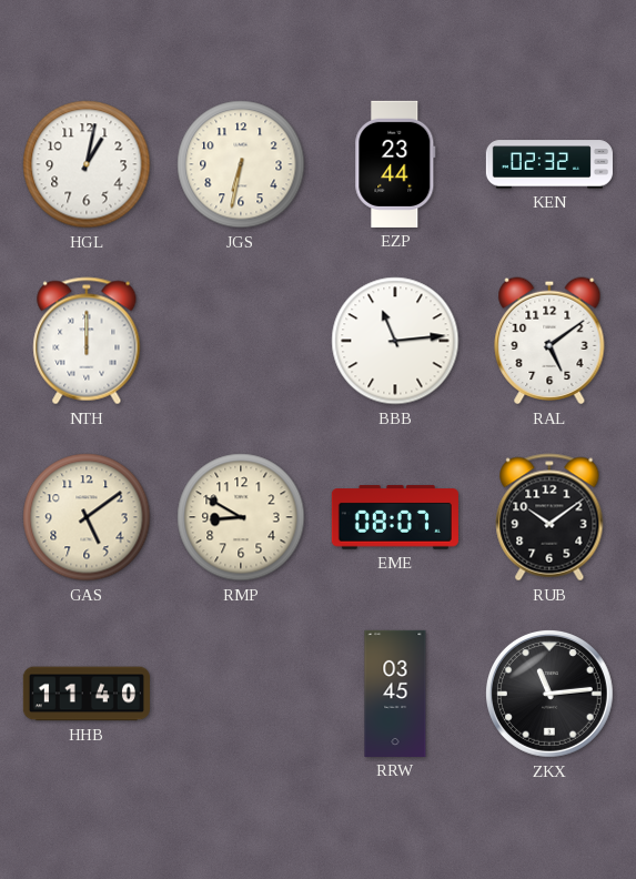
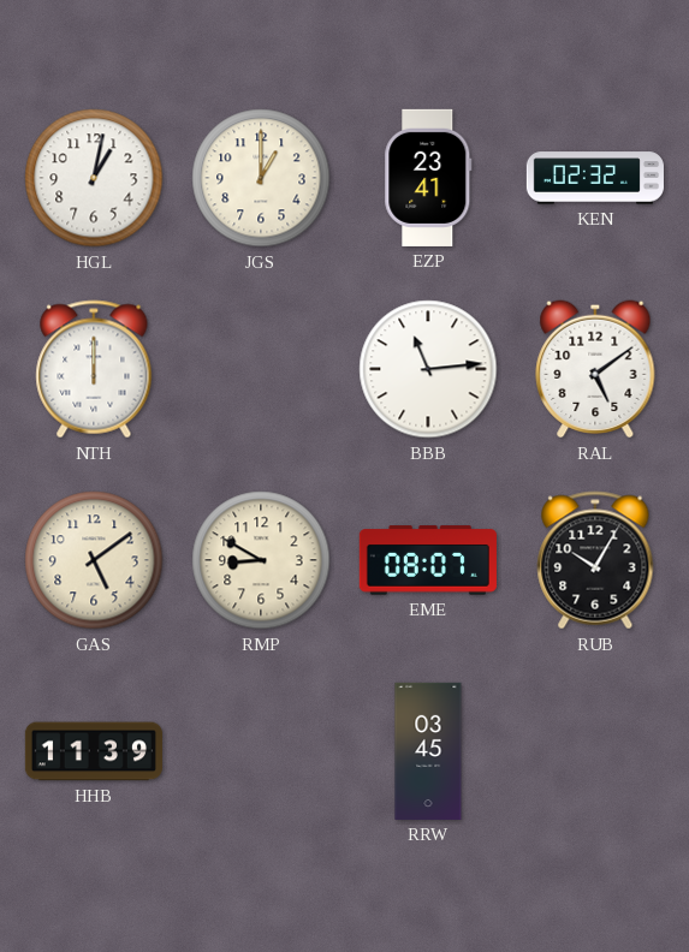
JGS: 6:32 -> 1:00 (261, 178)
EZP: 23:44 -> 23:41 (428, 178)
RUB: 10:09 -> 10:05 (595, 560)
HHB: 11:40 -> 11:39 (94, 751)
ZKX: 11:14 -> none (549, 694)
